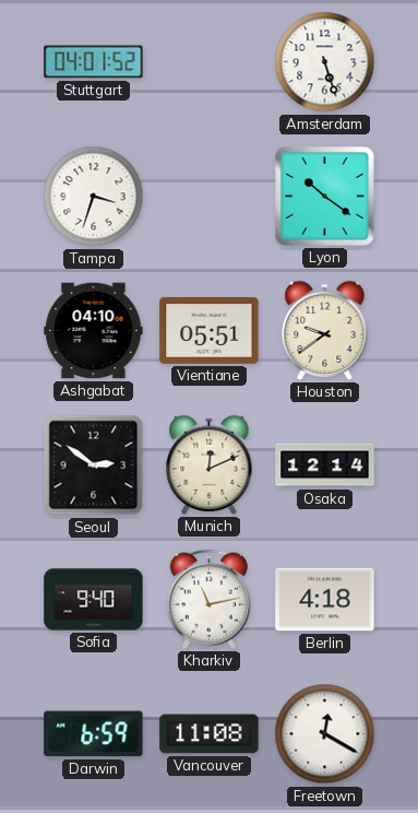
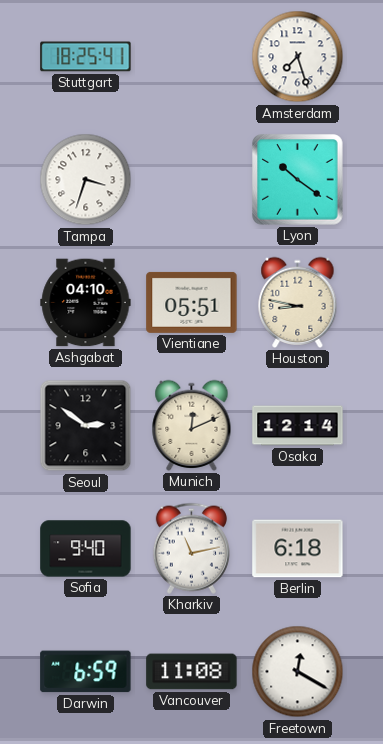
Stuttgart: 04:01 -> 18:25 (86, 57)
Amsterdam: 5:27 -> 7:27 (298, 57)
Houston: 9:39 -> 8:47 (298, 302)
Berlin: 4:18 -> 6:18 (298, 549)
